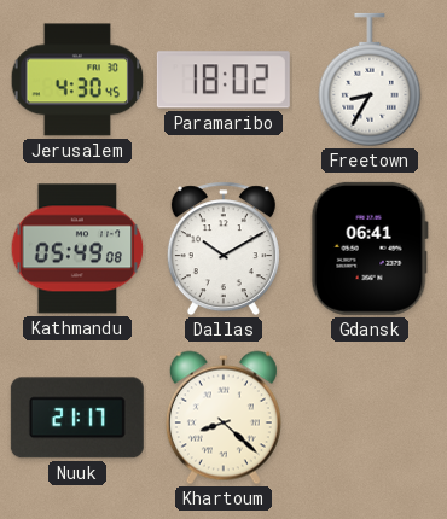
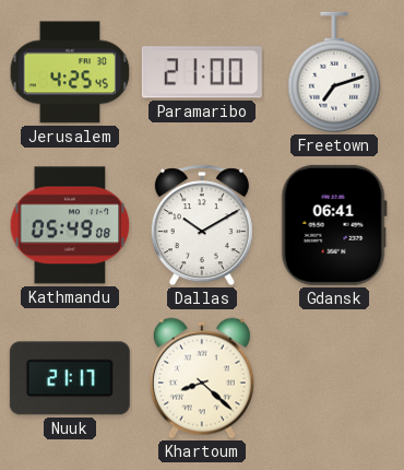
Jerusalem: 4:30 -> 4:25 (70, 72)
Paramaribo: 18:02 -> 21:00 (202, 72)
Freetown: 8:35 -> 7:12 (334, 72)
